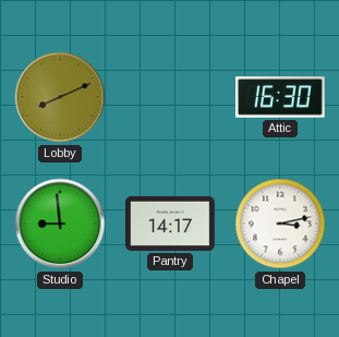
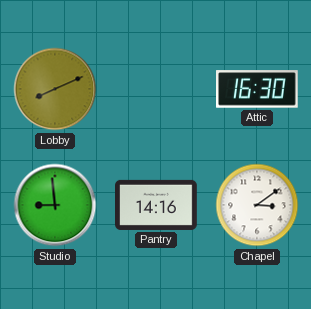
Pantry: 14:17 -> 14:16 (156, 205)
Chapel: 3:13 -> 3:09 (257, 205)
